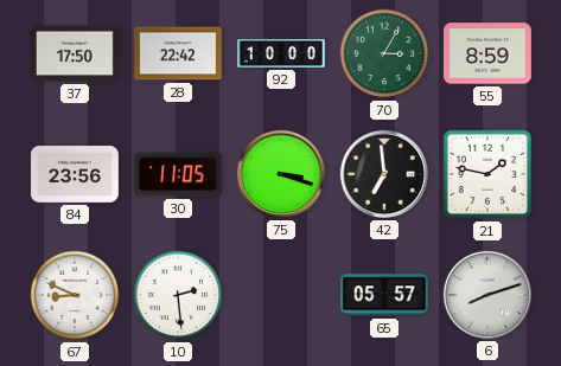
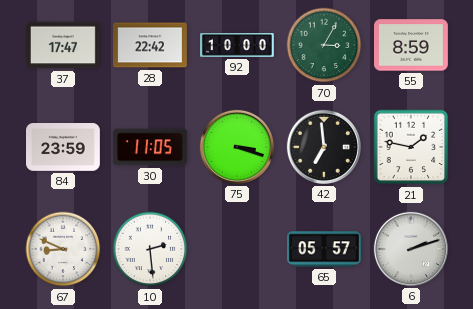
37: 17:50 -> 17:47 (64, 45)
84: 23:56 -> 23:59 (64, 148)
6: 8:12 -> 2:12 (411, 249)
